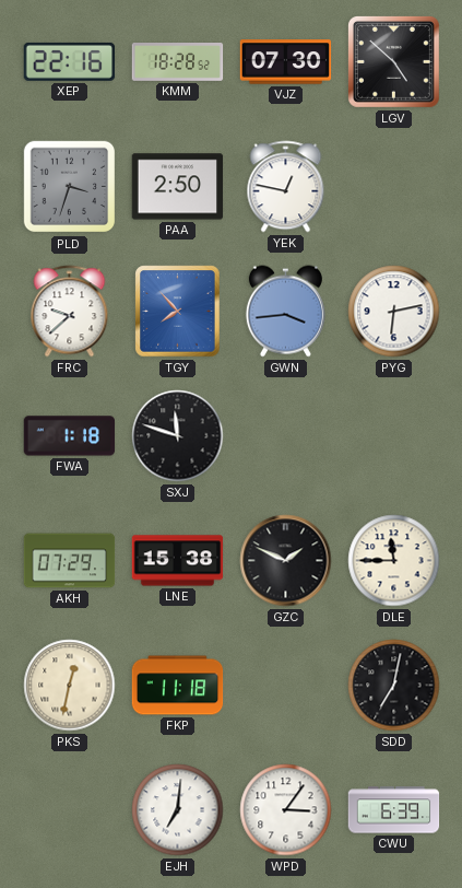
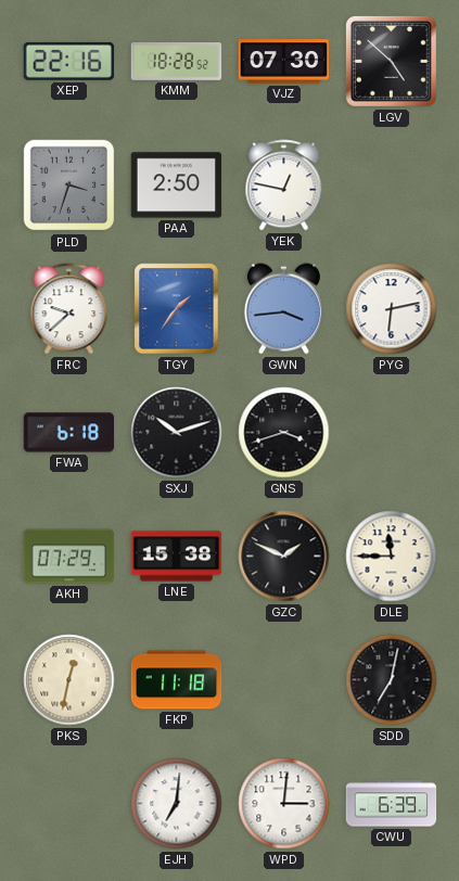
TGY: 7:53 -> 1:36 (177, 309)
FWA: 1:18 -> 6:18 (69, 433)
SXJ: 11:48 -> 10:12 (177, 433)
GNS: none -> 3:42 (284, 433)
WPD: 3:06 -> 3:01 (284, 804)
